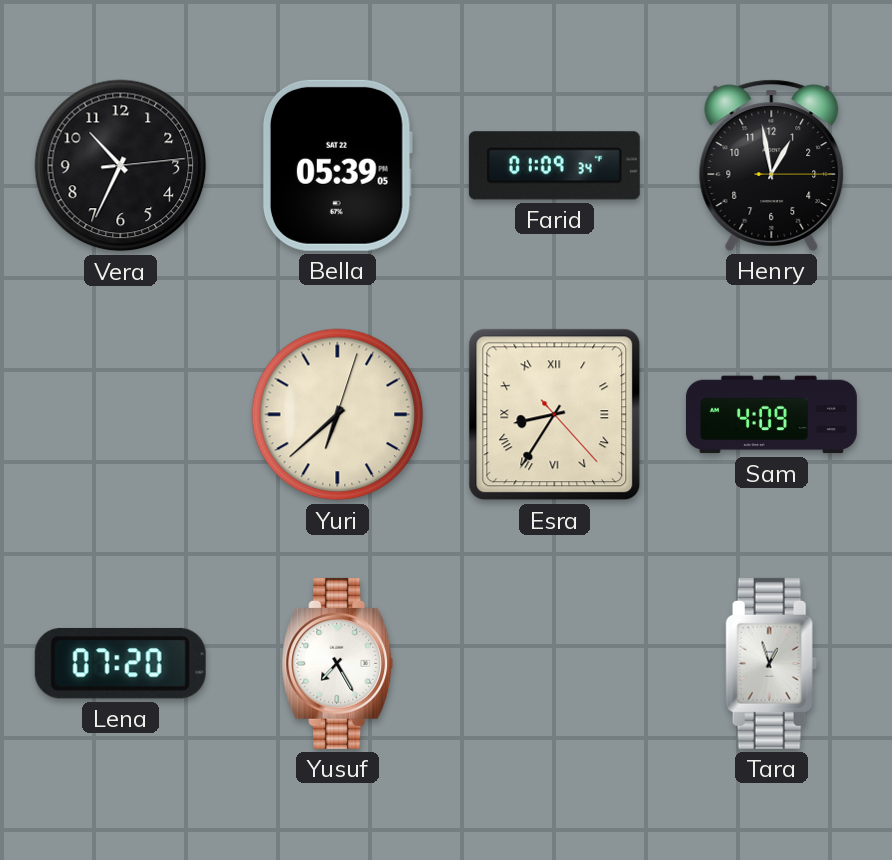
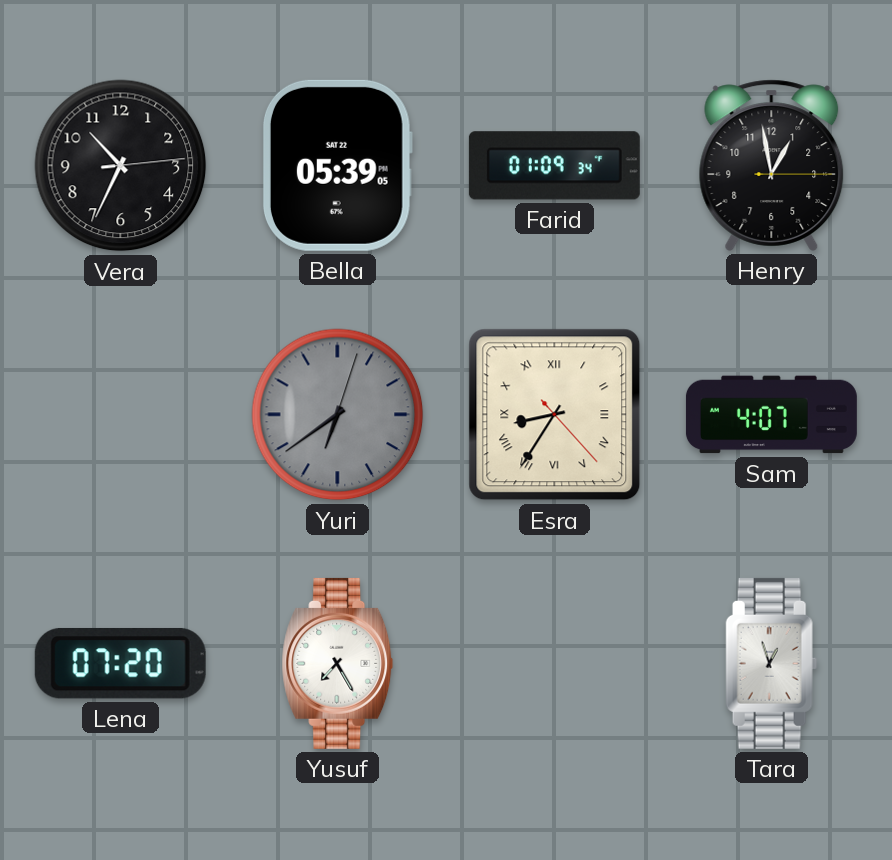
Yuri: 6:38 -> 6:39 (338, 415)
Yuri dial: cream -> grey (338, 415)
Sam: 4:09 -> 4:07 (771, 415)
